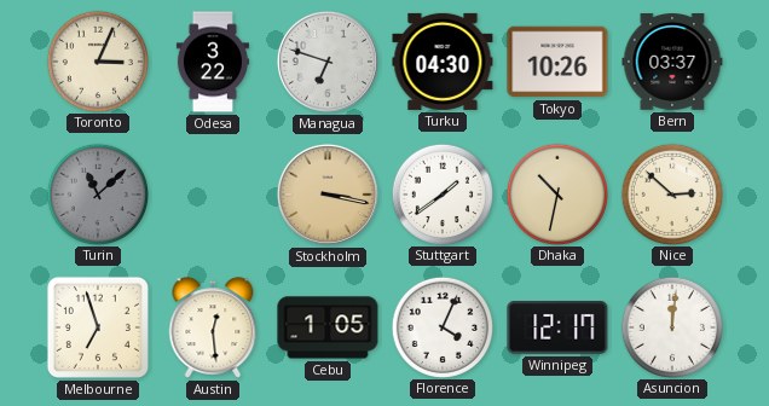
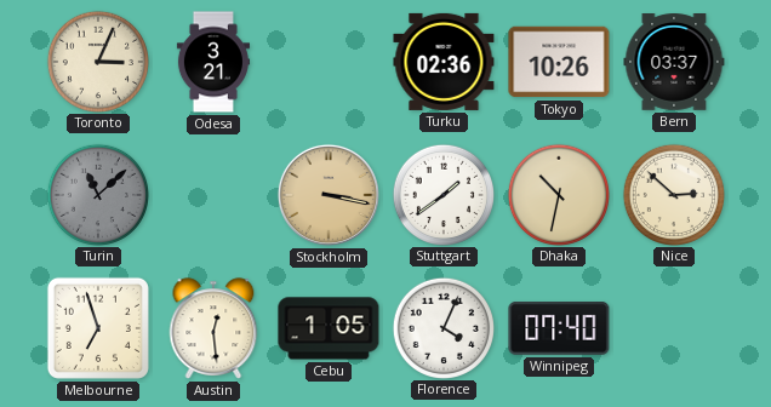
Odesa: 3:22 -> 3:21 (213, 62)
Managua: 6:48 -> none (328, 62)
Turku: 04:30 -> 02:36 (444, 62)
Winnipeg: 12:17 -> 07:40 (559, 329)
Asuncion: 12:01 -> none (671, 326)
